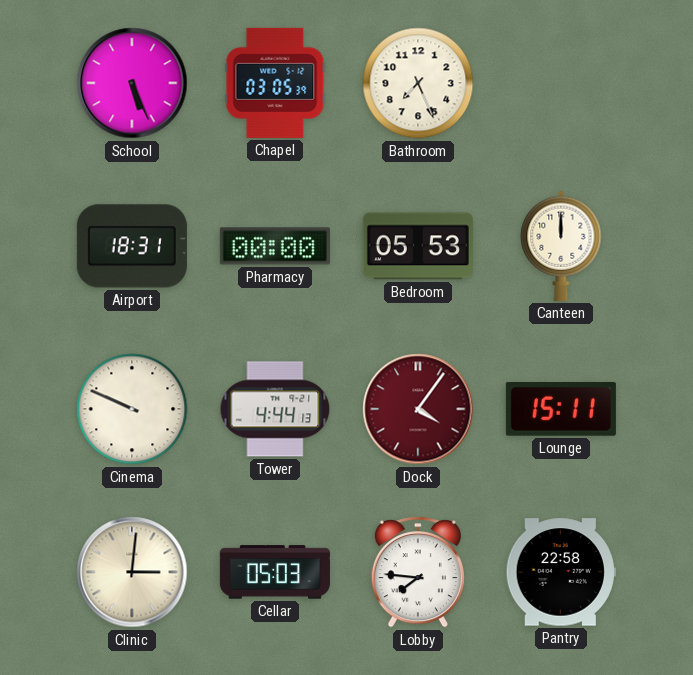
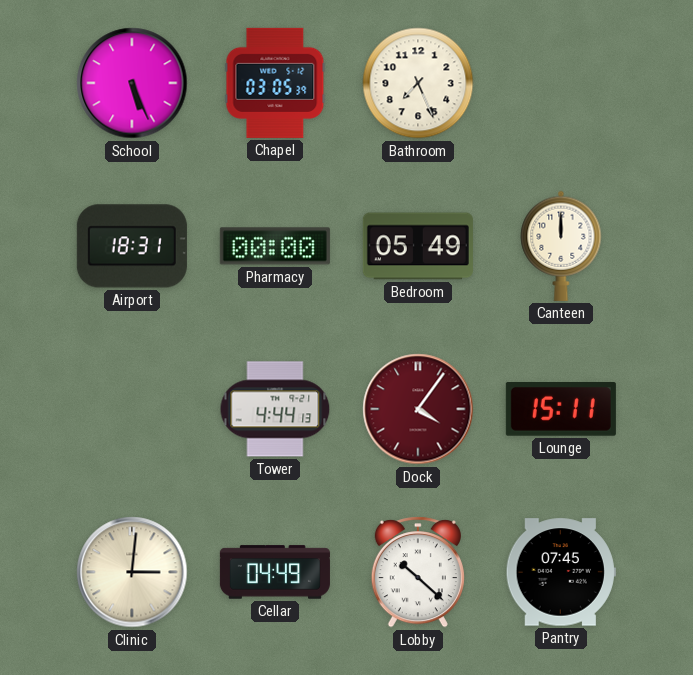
Bedroom: 05:53 -> 05:49 (418, 246)
Cinema: 9:49 -> none (132, 409)
Cellar: 05:03 -> 04:49 (275, 572)
Lobby: 7:46 -> 10:22 (418, 572)
Pantry: 22:58 -> 07:45 (561, 572)
